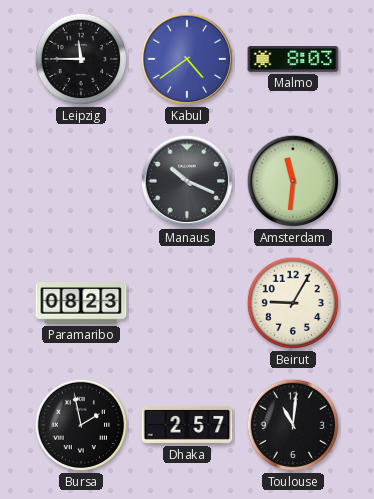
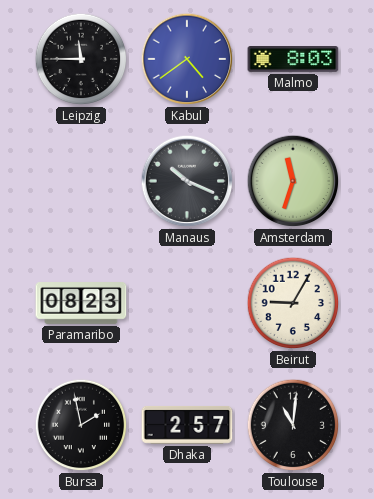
Amsterdam: 11:31 -> 11:33 (293, 181)
